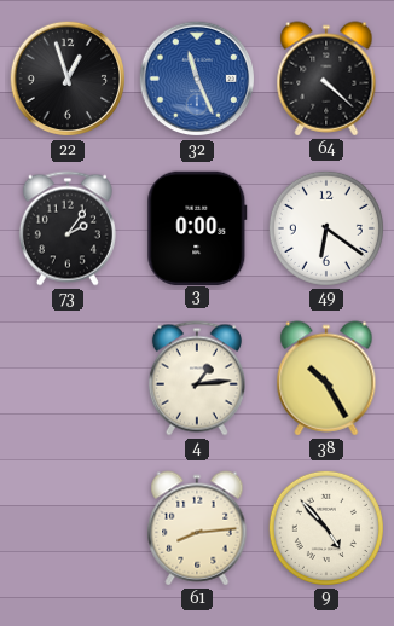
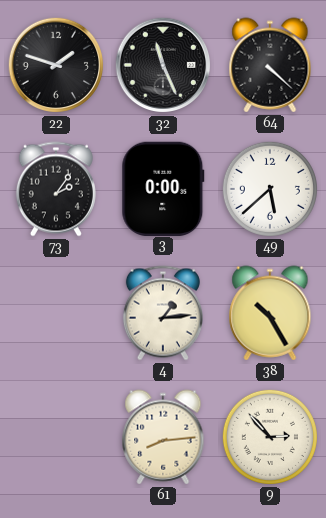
22: 12:57 -> 1:48 (56, 65)
32 dial: blue -> black (163, 65)
49: 6:21 -> 5:38 (270, 189)
9: 4:53 -> 2:53 (270, 437)
